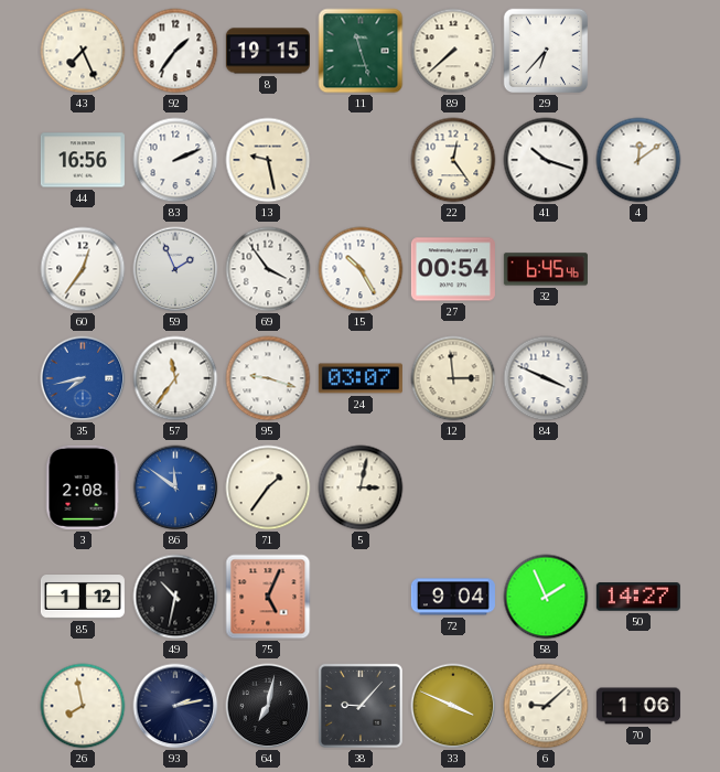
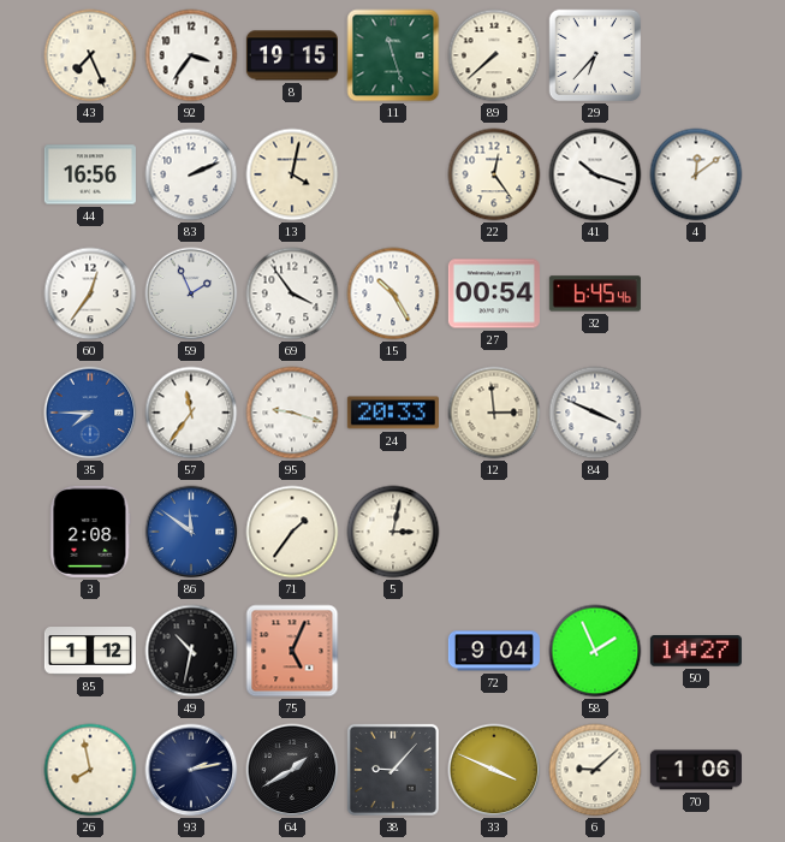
92: 1:36 -> 3:36 (191, 55)
13: 9:28 -> 4:02 (292, 174)
35: 7:43 -> 7:45 (90, 413)
24: 03:07 -> 20:33 (393, 413)
64: 7:02 -> 1:40 (292, 770)
